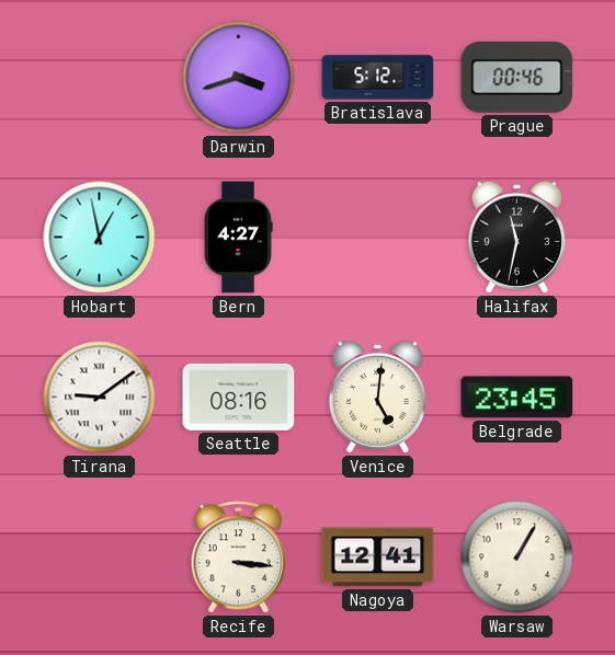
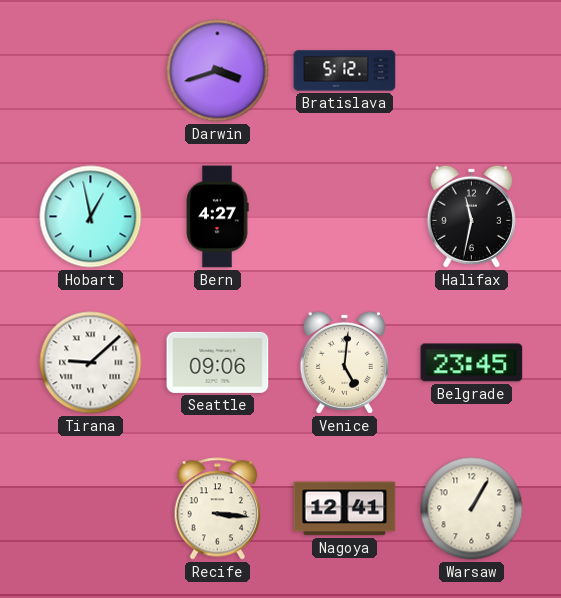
Prague: 00:46 -> none (517, 77)
Tirana: 9:09 -> 9:08 (91, 363)
Seattle: 08:16 -> 09:06 (218, 362)
